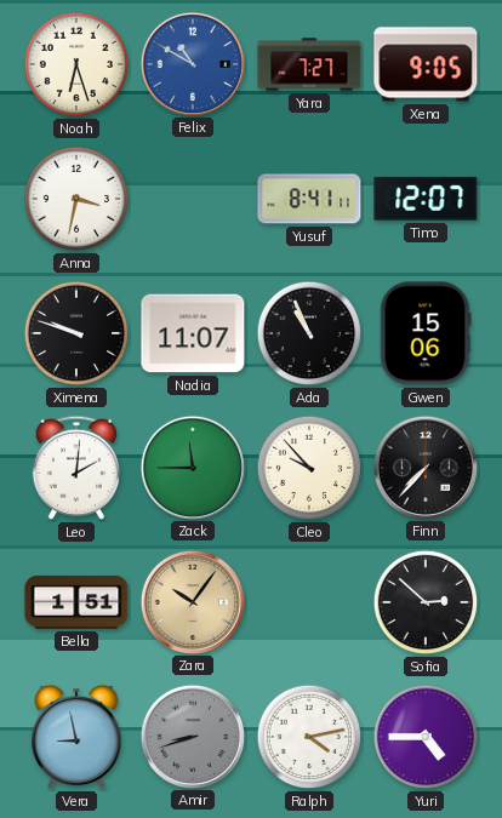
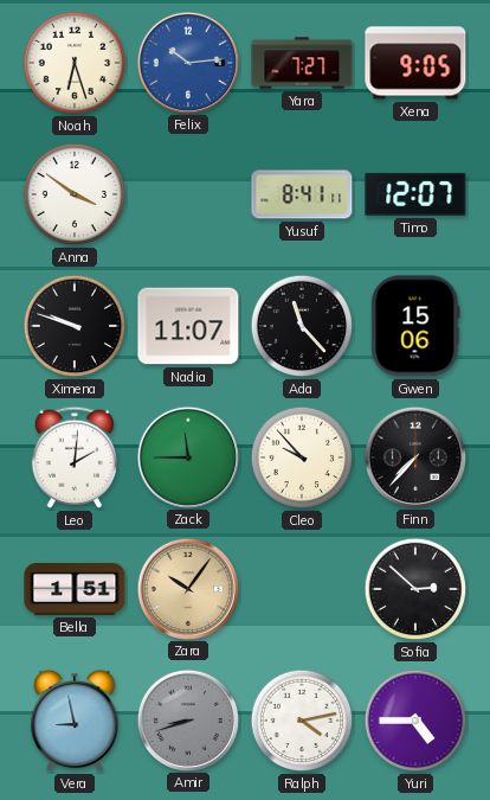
Felix: 10:50 -> 10:14 (187, 62)
Anna: 3:32 -> 3:51 (75, 194)
Ada: 10:56 -> 11:23 (302, 326)
